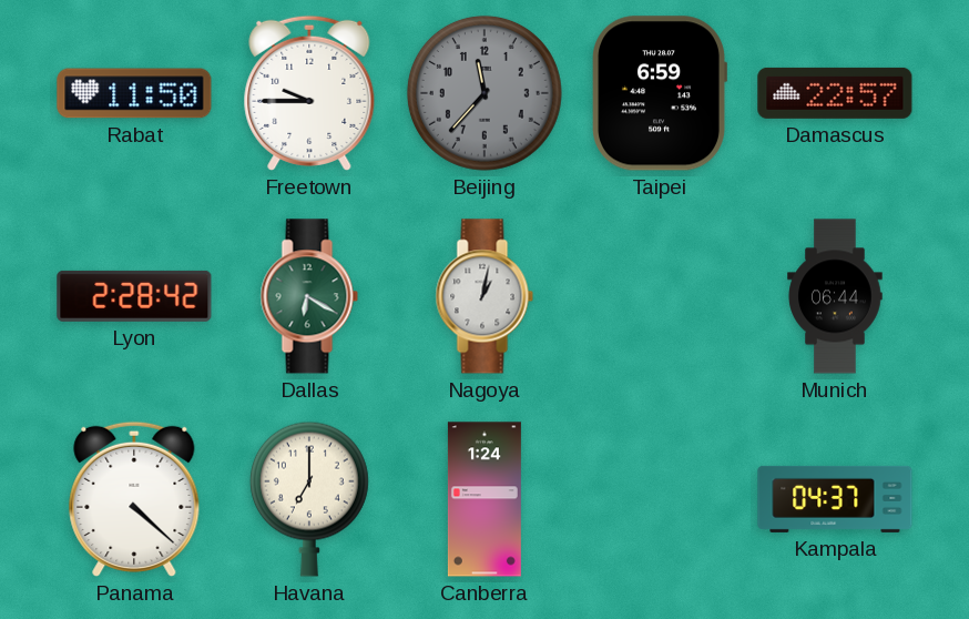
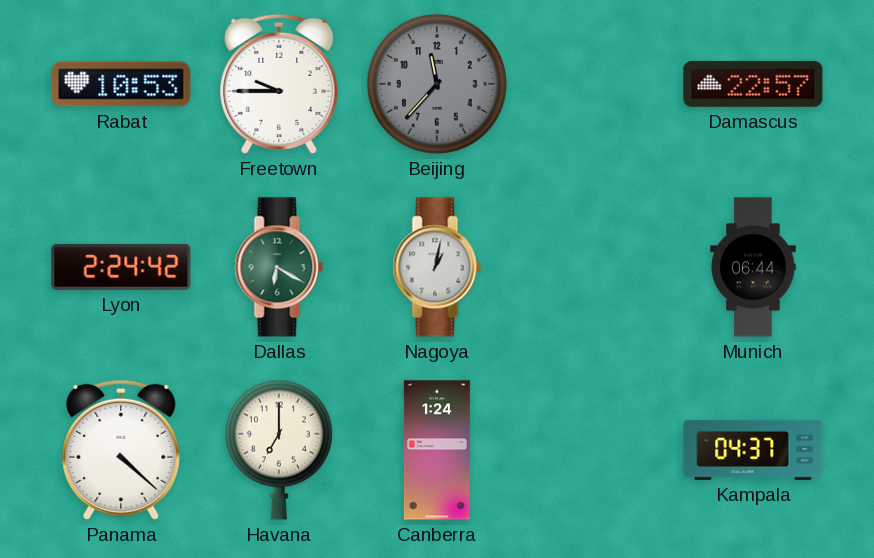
Rabat: 11:50 -> 10:53 (121, 84)
Taipei: 6:59 -> none (660, 93)
Lyon: 2:28 -> 2:24 (121, 267)
